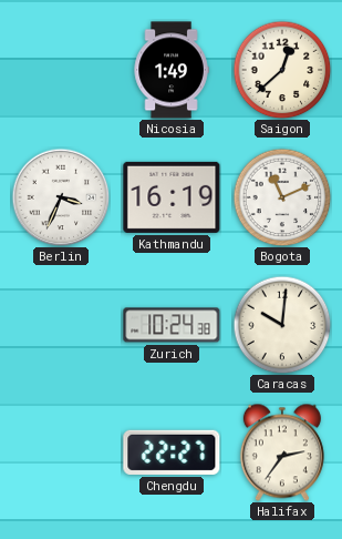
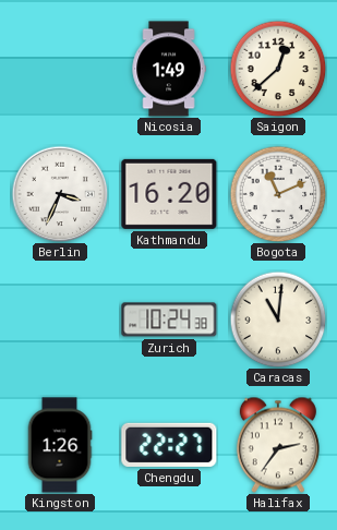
Kathmandu: 16:19 -> 16:20 (169, 194)
Caracas: 10:01 -> 11:01 (278, 320)
Kingston: none -> 1:26 (60, 445)
